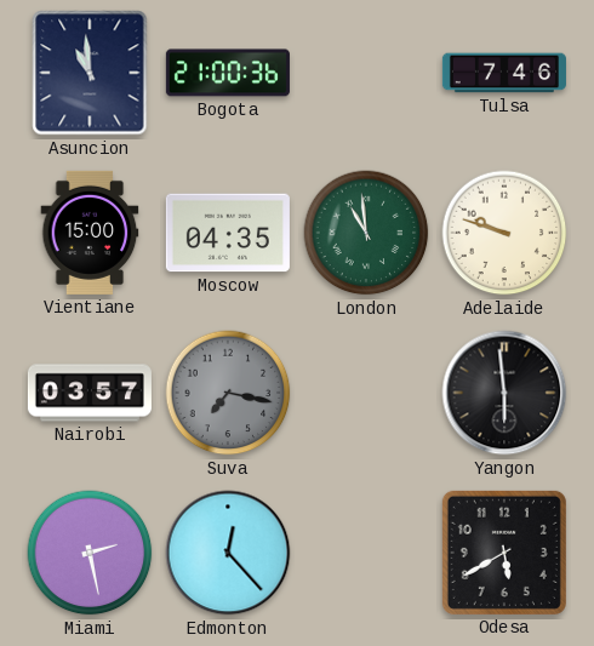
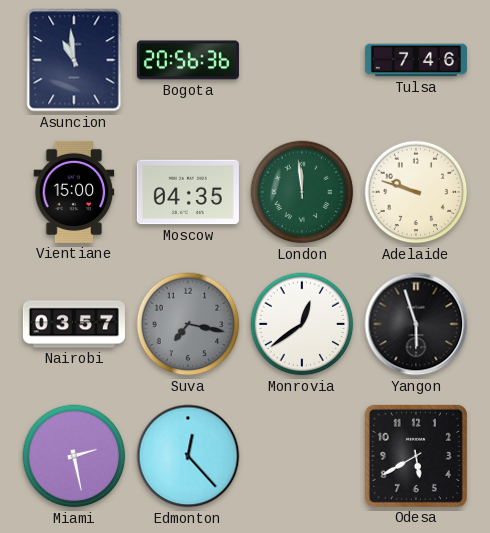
Bogota: 21:00 -> 20:56 (188, 60)
London: 10:59 -> 11:59 (302, 192)
Monrovia: none -> 12:39 (302, 324)
Yangon: 5:59 -> 5:57 (416, 324)
